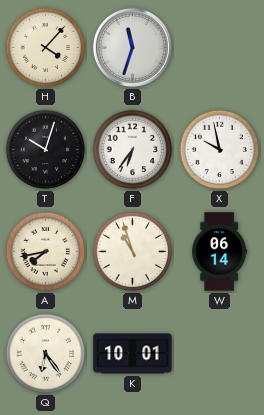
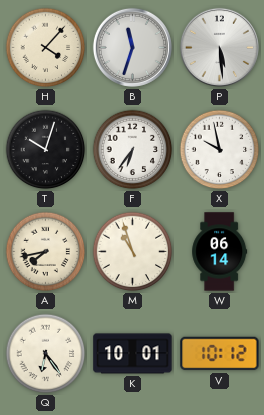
P: none -> 5:29 (219, 47)
V: none -> 10:12 (220, 354)
